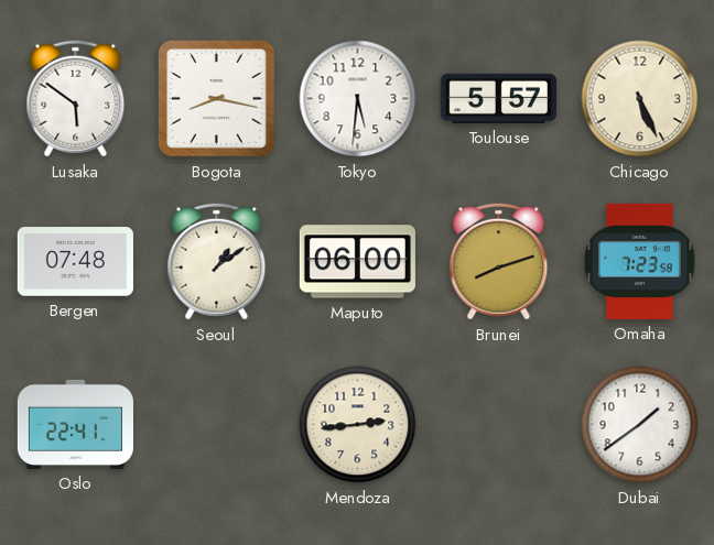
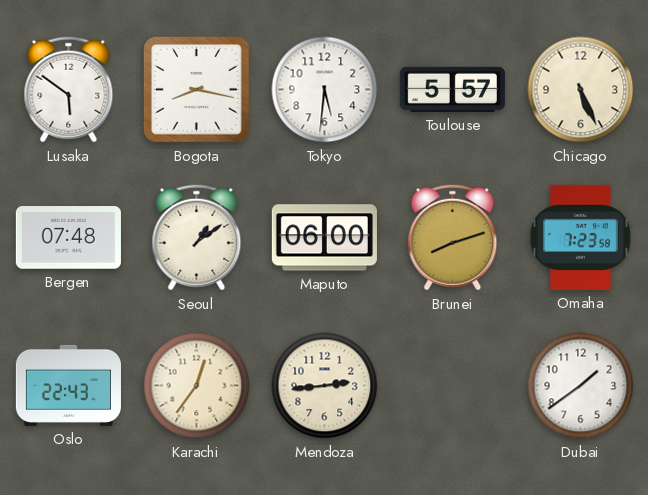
Oslo: 22:41 -> 22:43 (68, 385)
Karachi: none -> 12:36 (197, 386)
